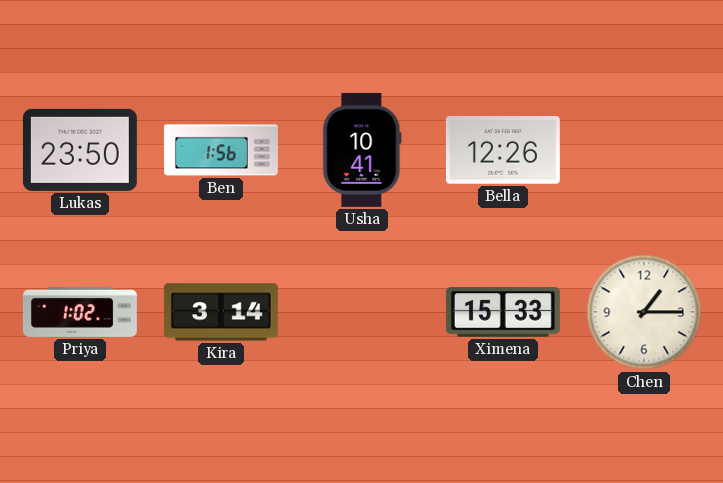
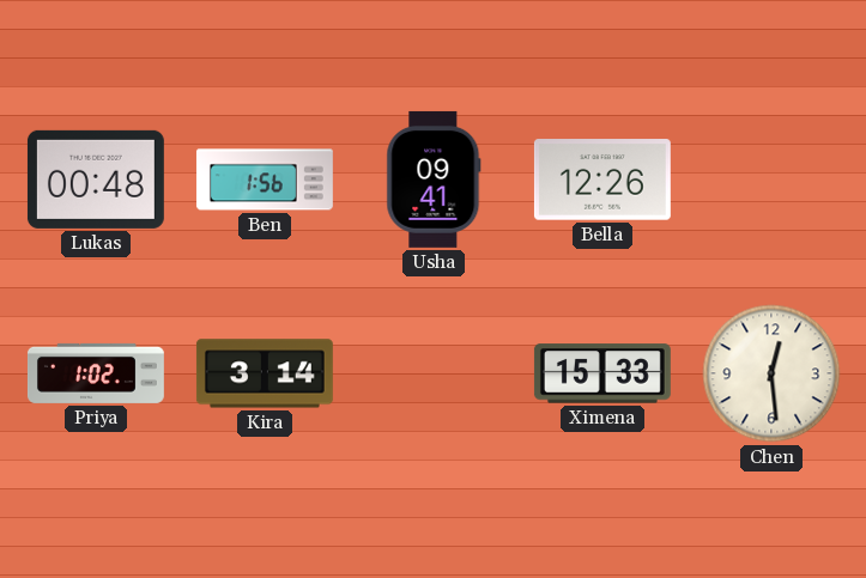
Lukas: 23:50 -> 00:48 (96, 180)
Usha: 10:41 -> 09:41 (434, 180)
Chen: 1:15 -> 12:29 (771, 373)
